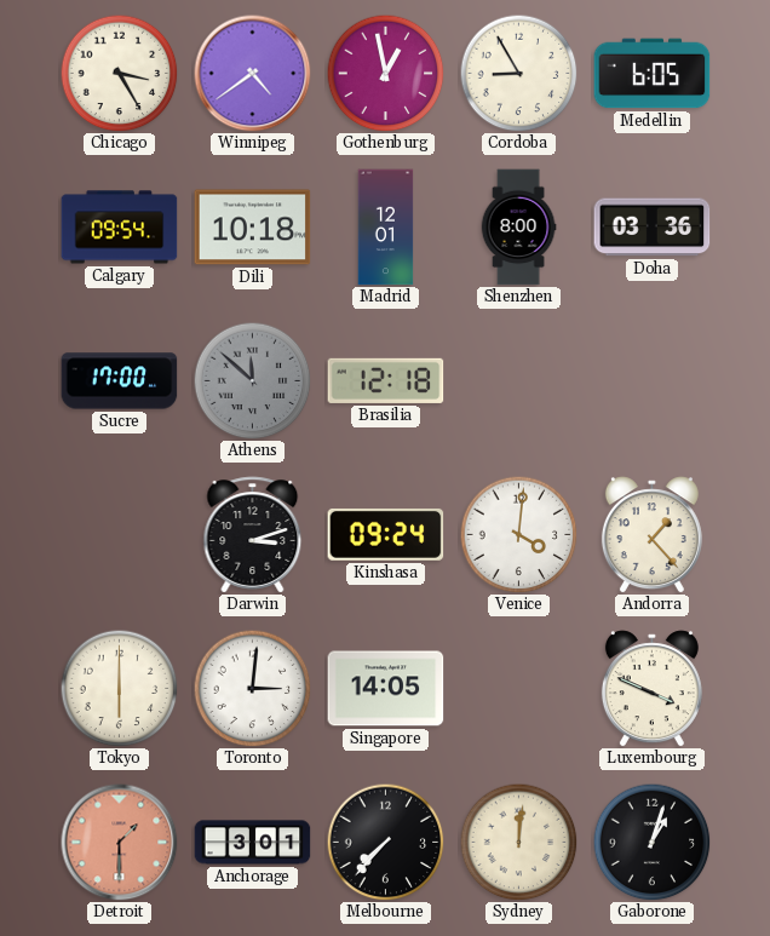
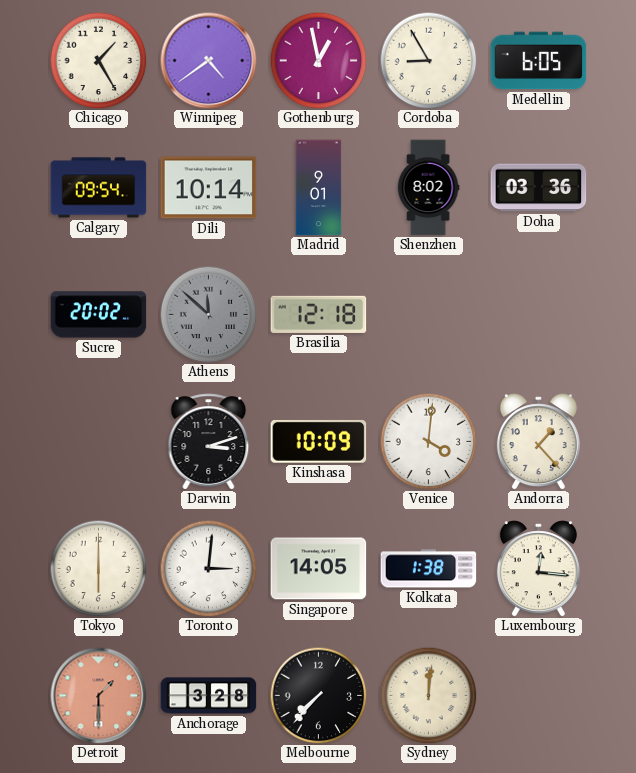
Chicago: 3:25 -> 1:25 (98, 60)
Dili: 10:18 -> 10:14 (209, 188)
Madrid: 12:01 -> 9:01 (319, 188)
Shenzhen: 8:00 -> 8:02 (428, 188)
Sucre: 17:00 -> 20:02 (99, 315)
Kinshasa: 09:24 -> 10:09 (319, 441)
Kolkata: none -> 1:38 (429, 569)
Luxembourg: 3:49 -> 12:16 (538, 569)
Anchorage: 3:01 -> 3:28 (209, 696)
Gaborone: 1:03 -> none (651, 842)
